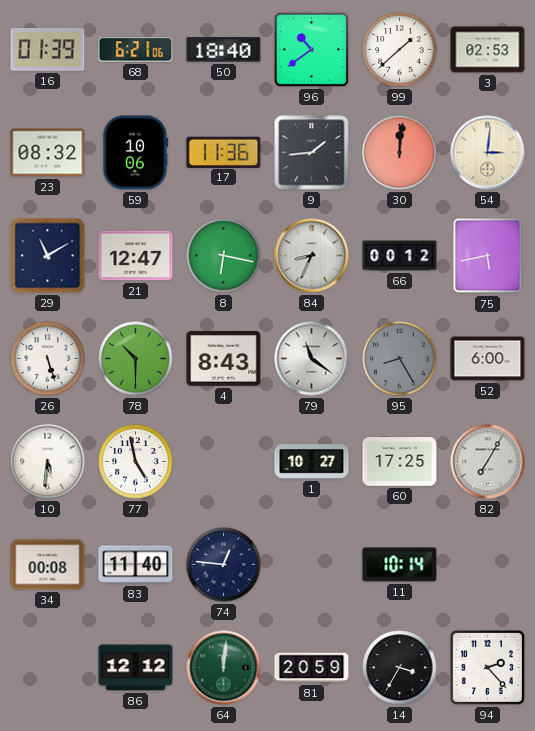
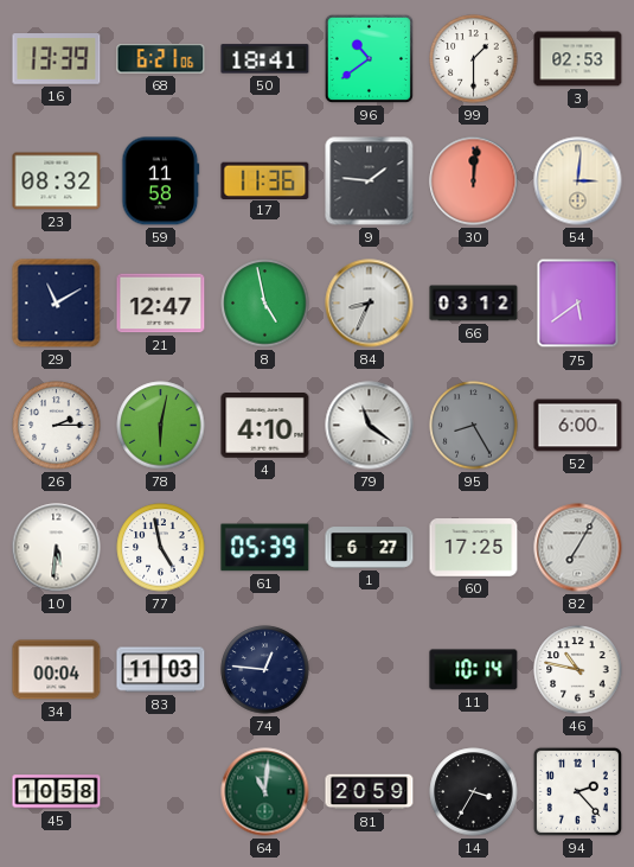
16: 01:39 -> 13:39 (57, 59)
50: 18:40 -> 18:41 (265, 59)
99: 1:38 -> 1:30 (474, 59)
59: 10:06 -> 11:58 (161, 181)
9: 1:44 -> 1:46 (370, 181)
8: 6:17 -> 4:58 (265, 304)
66: 00:12 -> 03:12 (474, 304)
75: 5:43 -> 5:39 (578, 304)
26: 5:27 -> 2:15 (57, 426)
78: 10:30 -> 6:02 (161, 426)
4: 8:43 -> 4:10 (265, 426)
61: none -> 05:39 (265, 548)
1: 10:27 -> 6:27 (370, 548)
34: 00:08 -> 00:04 (57, 670)
83: 11:40 -> 11:03 (161, 670)
46: none -> 10:47 (578, 670)
45: none -> 10:58 (57, 792)
86: 12:12 -> none (136, 668)
64: 12:01 -> 11:01 (265, 792)
